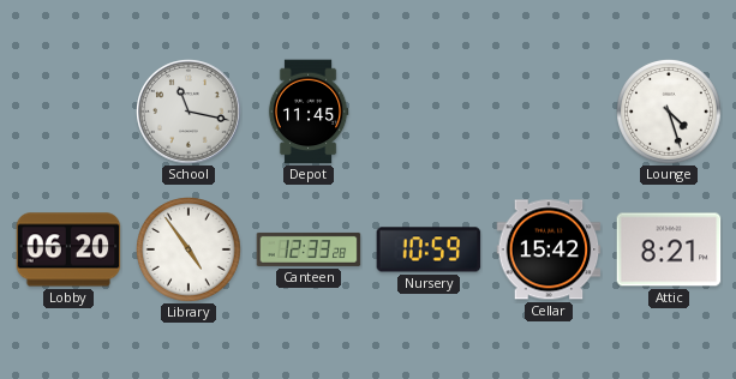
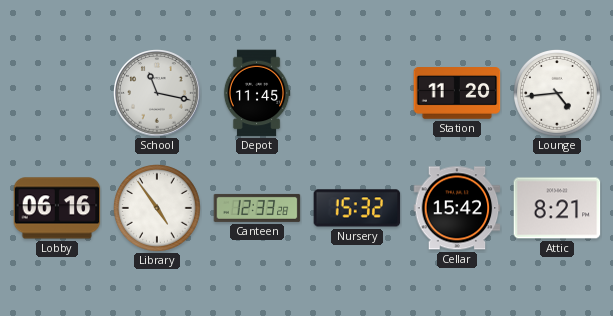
Station: none -> 11:20 (457, 94)
Lounge: 4:27 -> 4:44 (558, 94)
Lobby: 06:20 -> 06:16 (57, 208)
Nursery: 10:59 -> 15:32 (357, 208)
